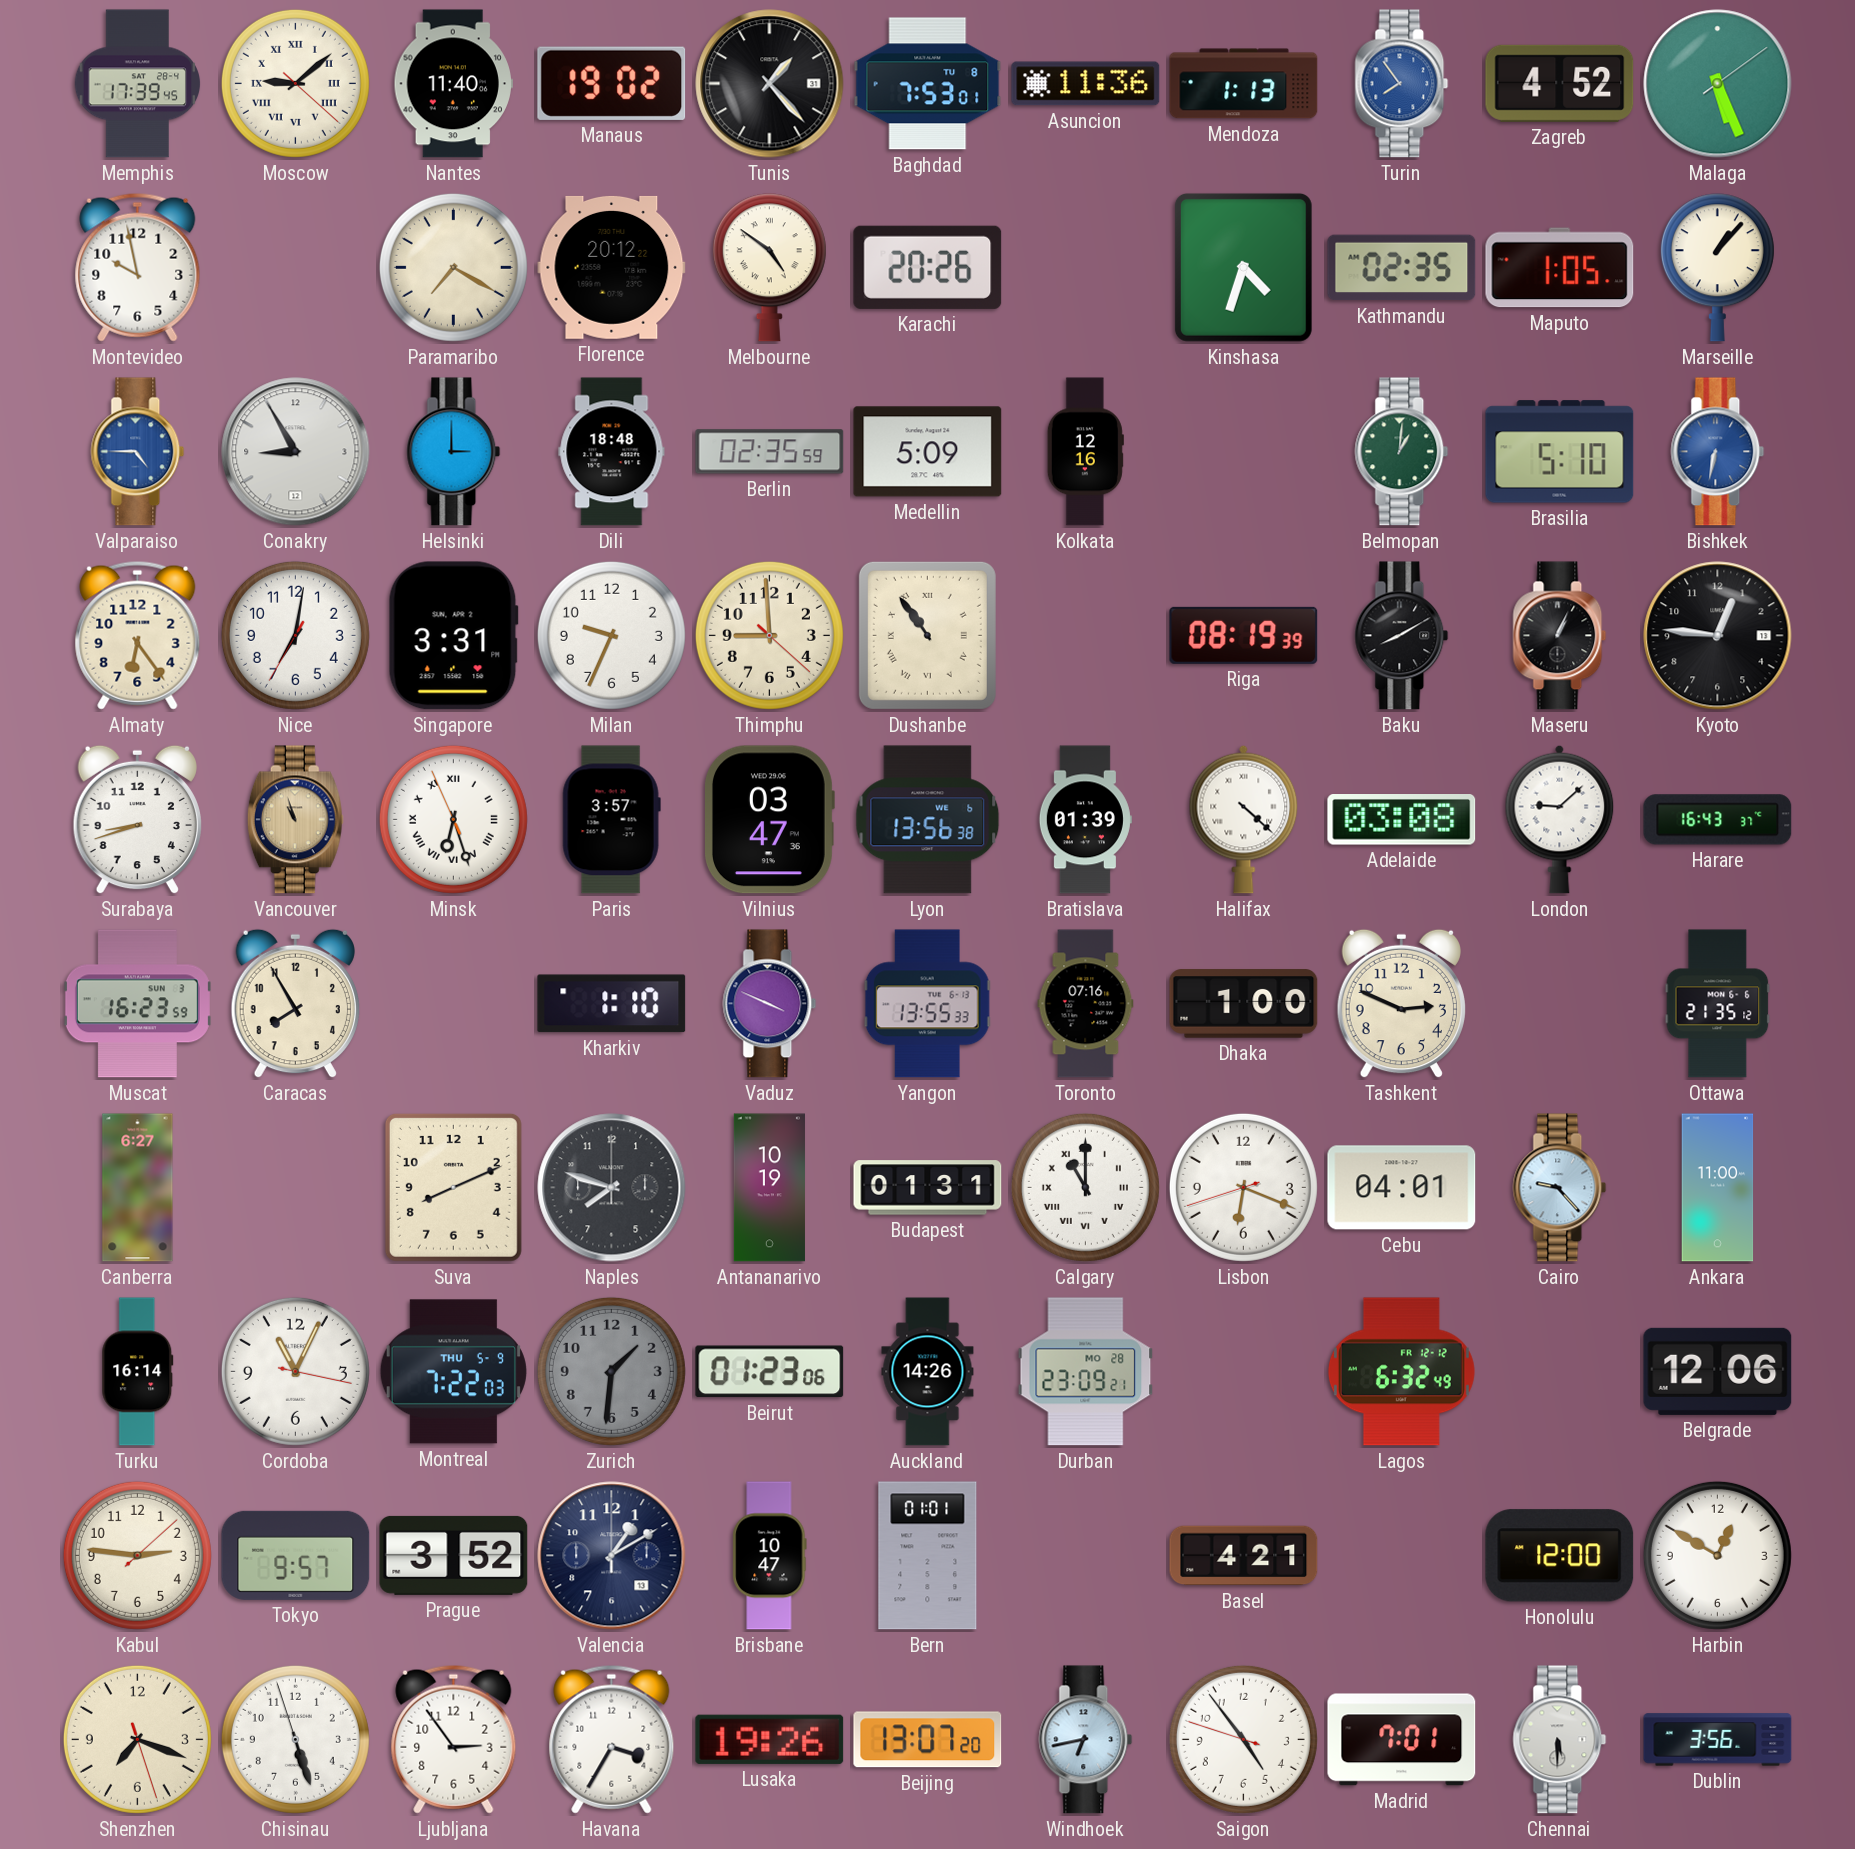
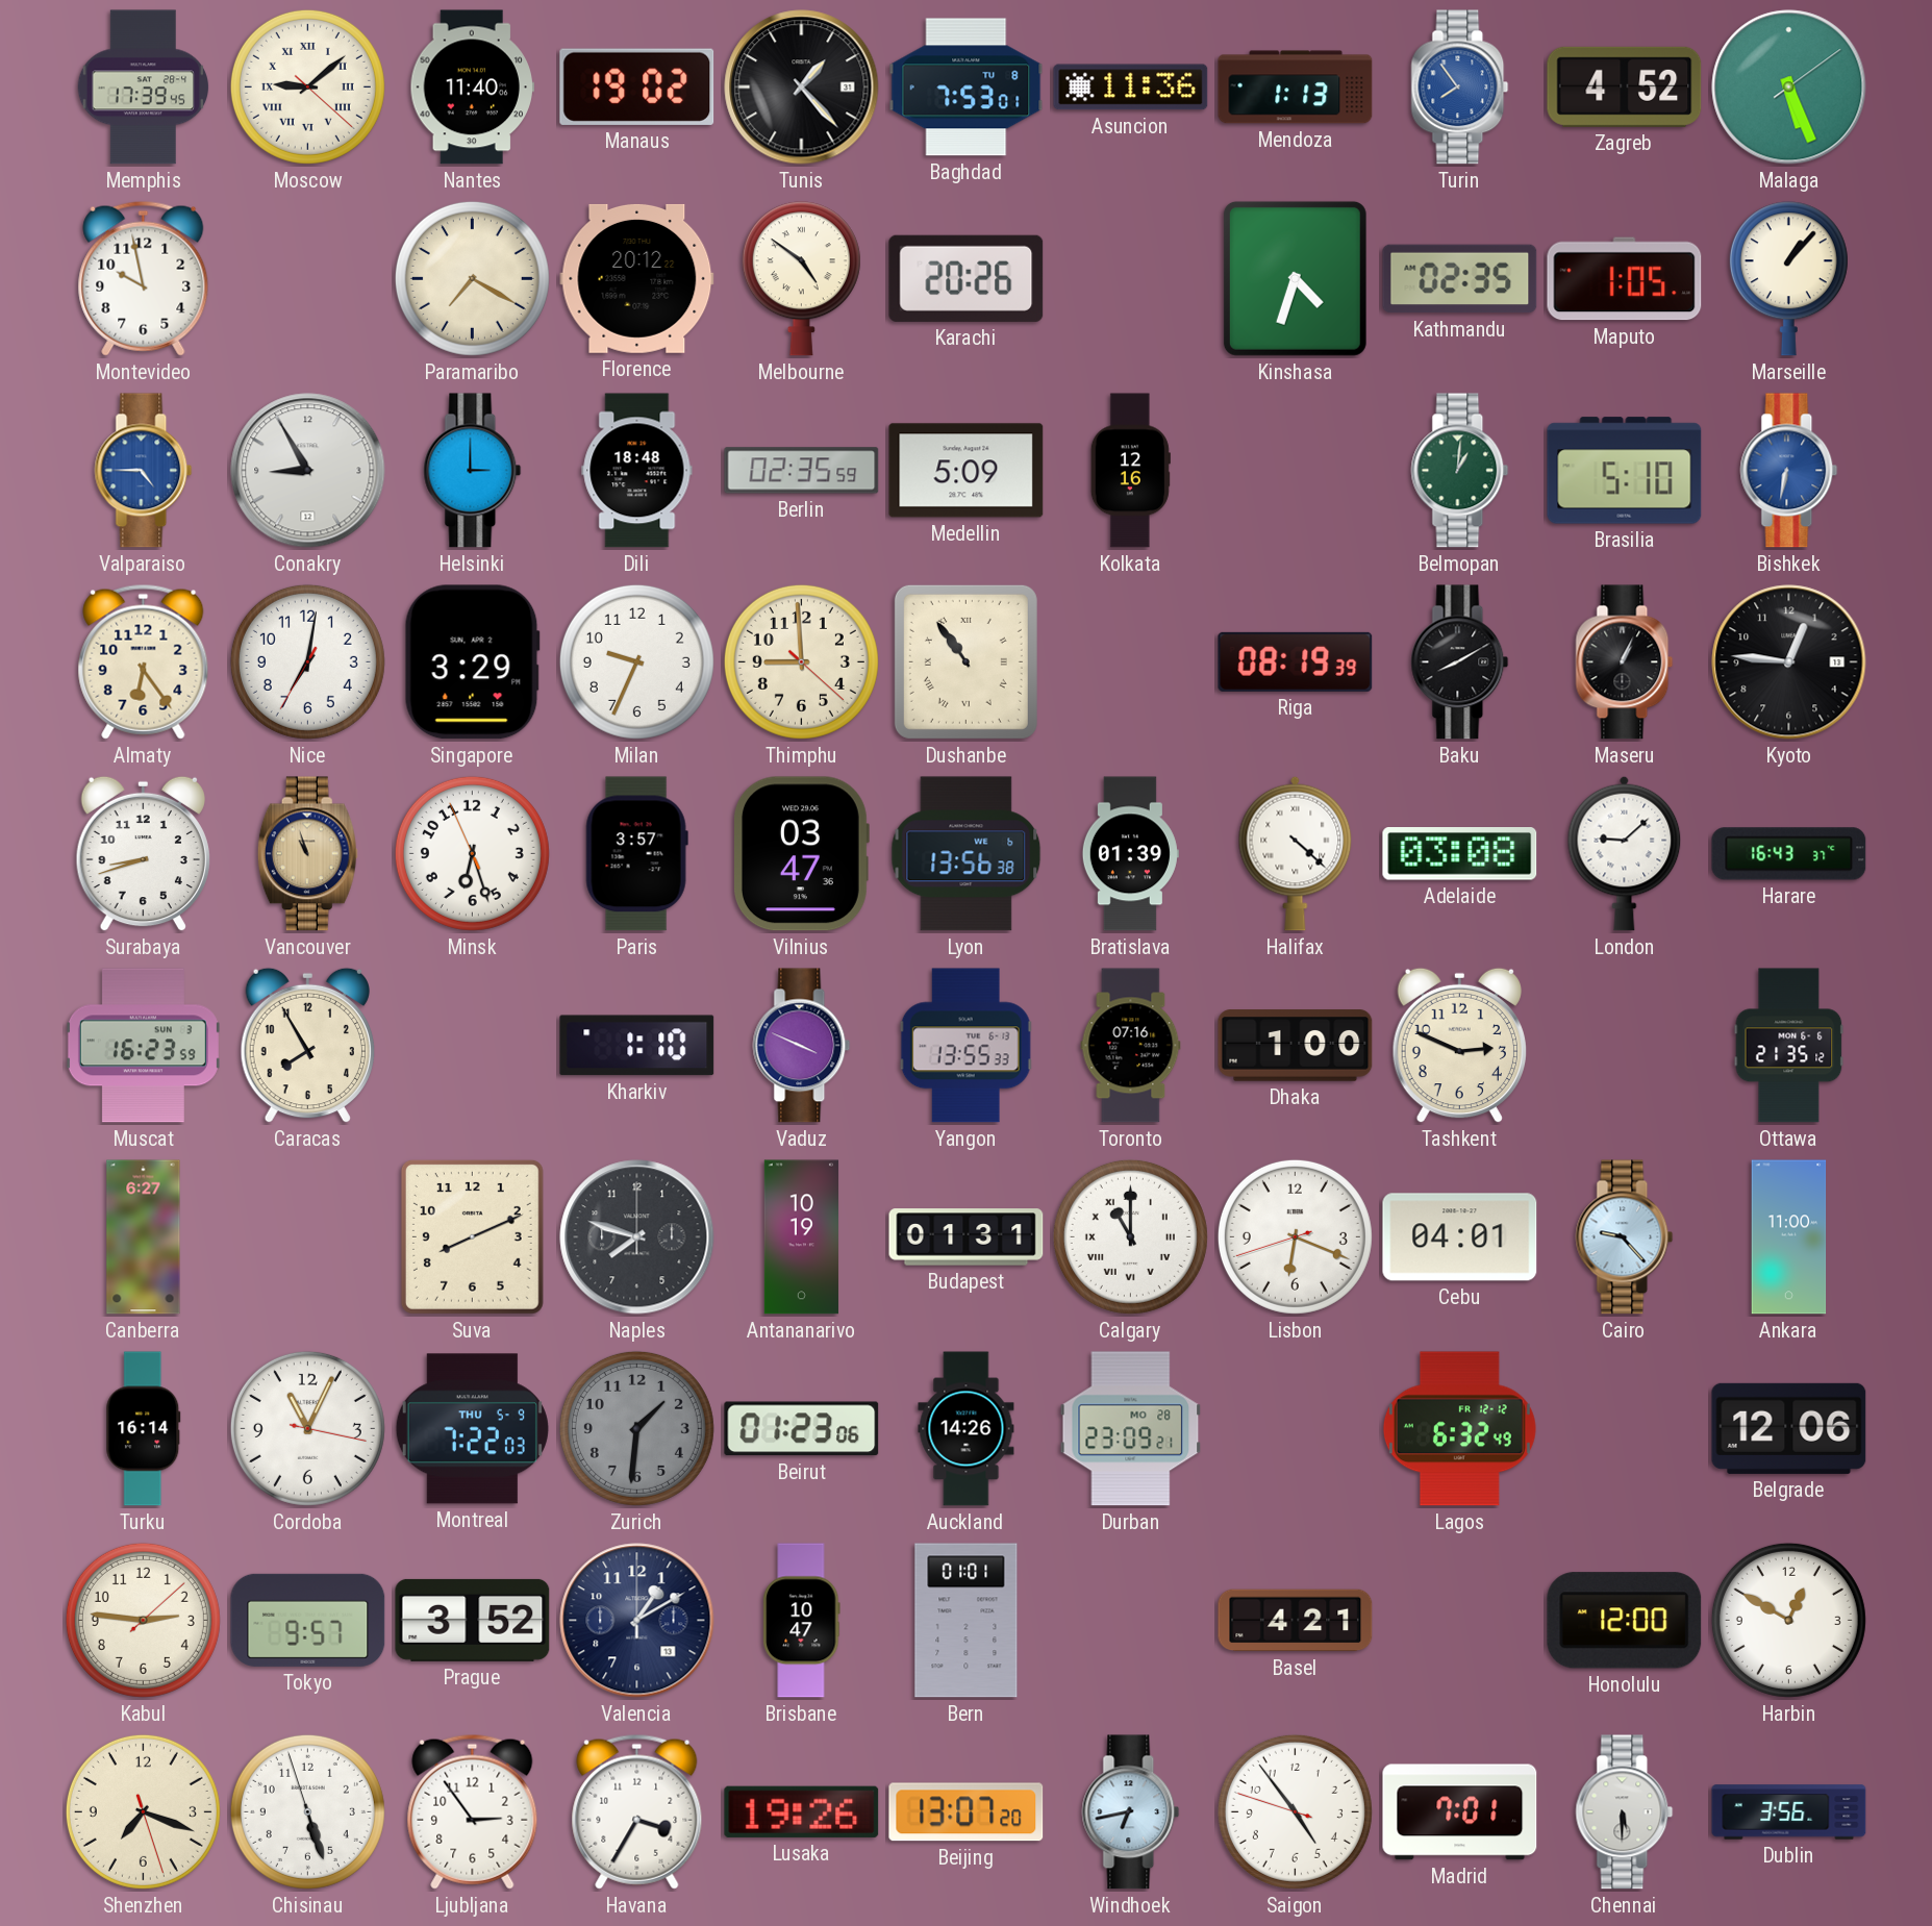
Singapore: 3:31 -> 3:29 (472, 662)
Minsk numerals: Roman -> Arabic (472, 853)
